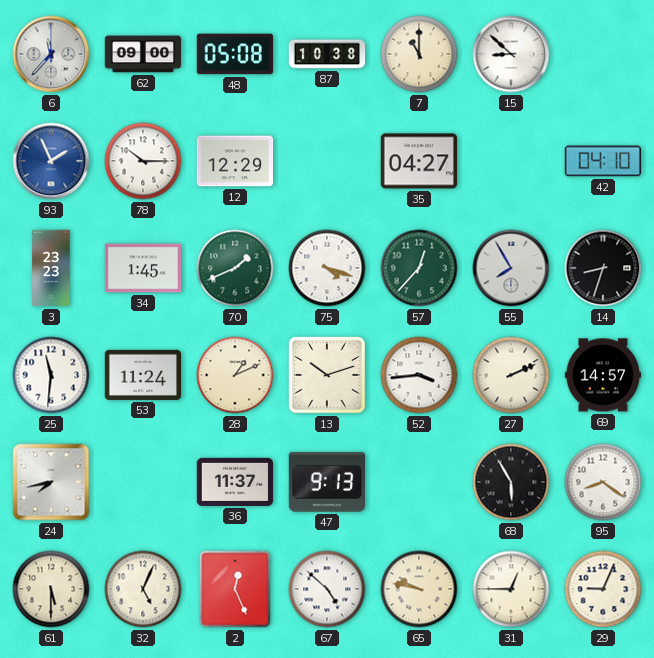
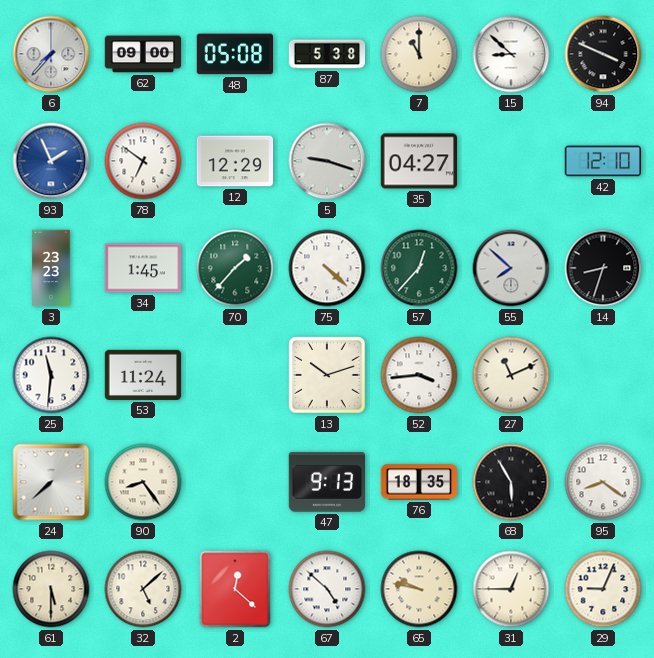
6: 11:37 -> 7:37 (51, 54)
87: 10:38 -> 5:38 (327, 54)
94: none -> 3:49 (603, 54)
78: 10:15 -> 6:51 (143, 161)
5: none -> 9:18 (327, 161)
42: 04:10 -> 12:10 (603, 161)
70: 1:41 -> 1:37 (235, 268)
75: 4:18 -> 4:22 (327, 268)
55: 7:55 -> 7:52 (511, 268)
28: 1:11 -> none (235, 375)
27: 2:11 -> 11:11 (511, 375)
69: 14:57 -> none (603, 375)
24: 7:43 -> 7:38 (51, 482)
90: none -> 8:24 (143, 482)
36: 11:37 -> none (235, 482)
76: none -> 18:35 (419, 482)
32: 5:04 -> 5:08 (143, 589)
2: 12:26 -> 12:22 (235, 589)
